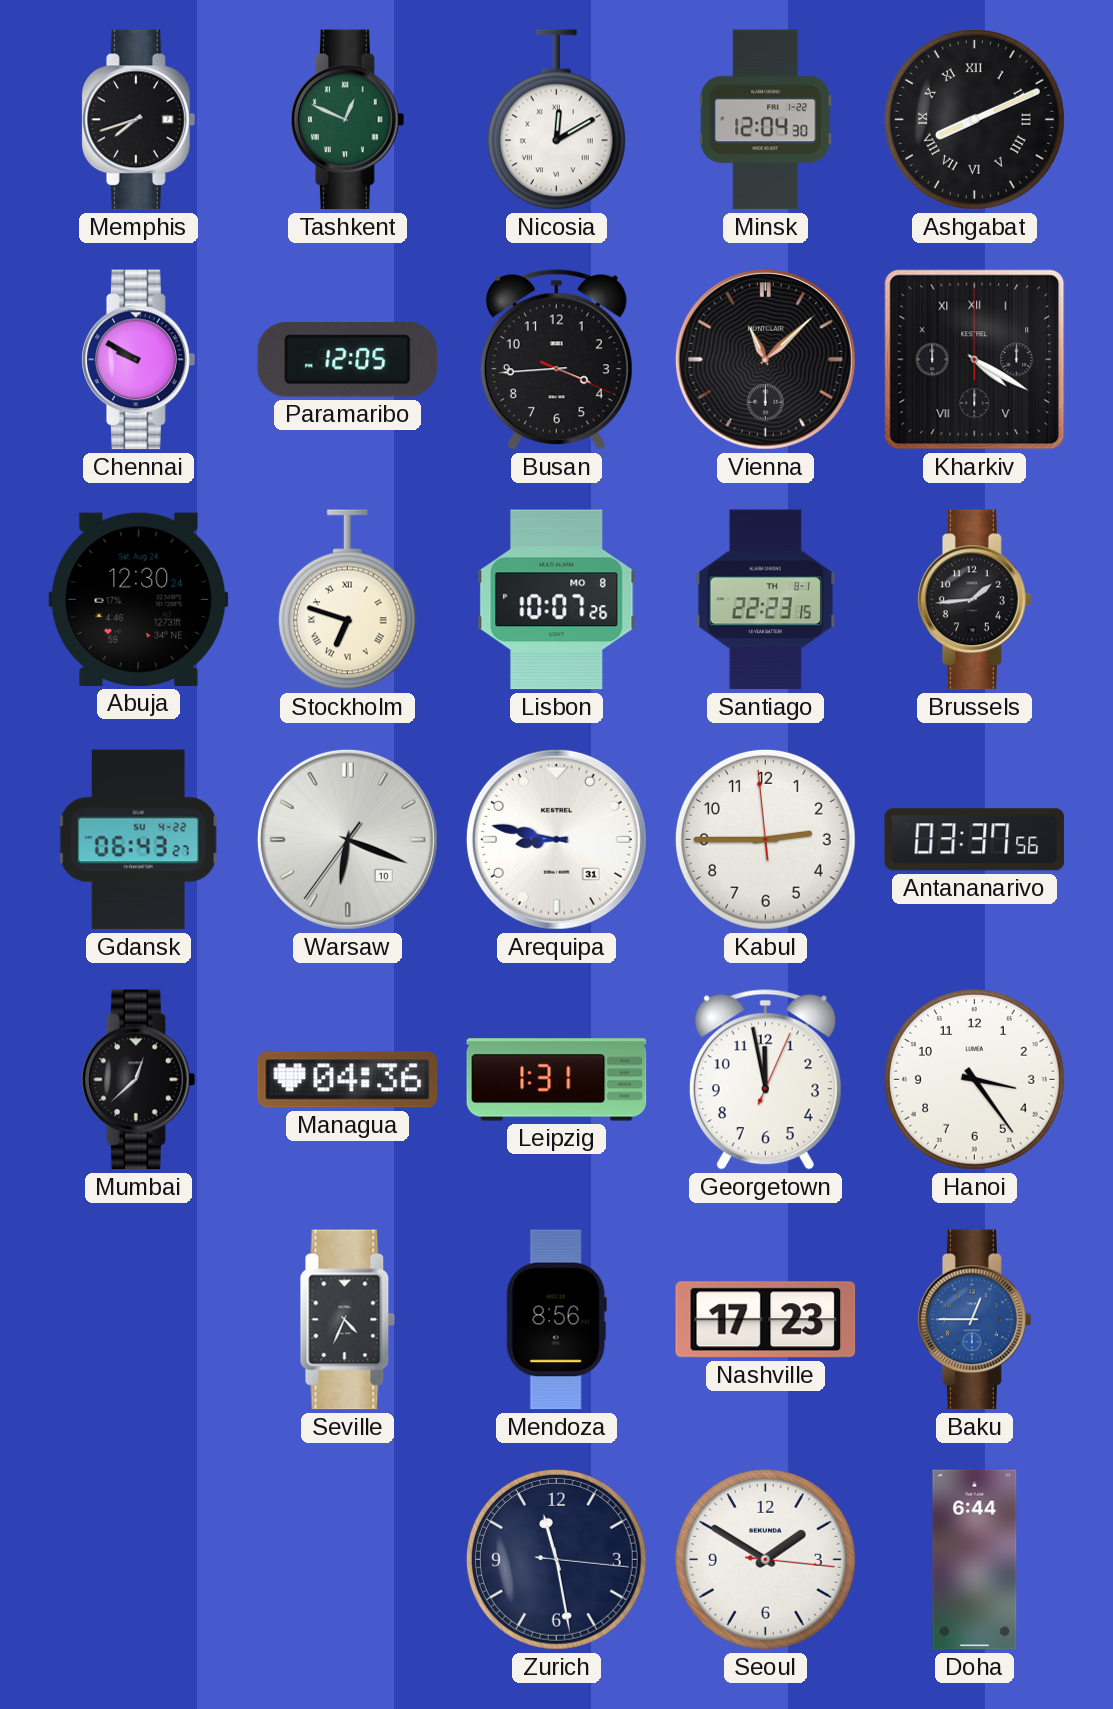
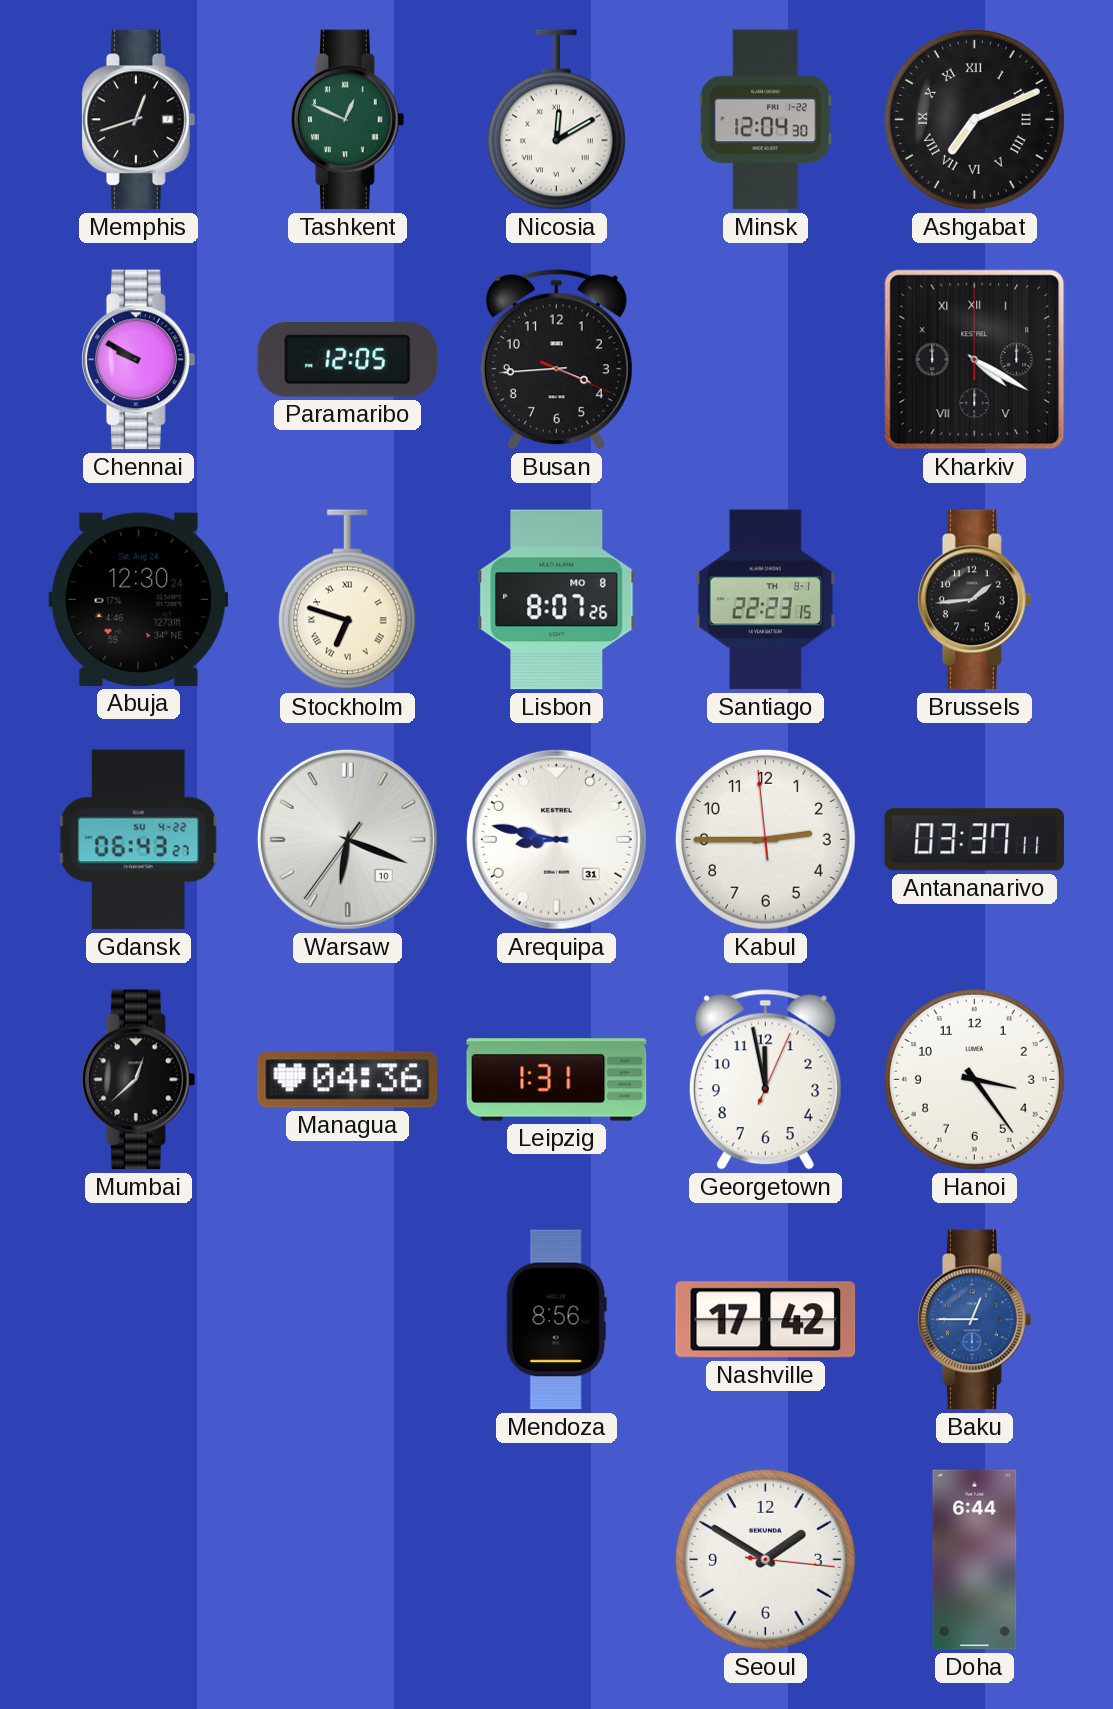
Memphis: 7:42 -> 12:42 (139, 120)
Ashgabat: 8:11 -> 7:11 (974, 119)
Vienna: 11:08 -> none (765, 359)
Lisbon: 10:07 -> 8:07 (557, 600)
Antananarivo: 03:37:56 -> 03:37:11 (975, 840)
Seville: 4:34 -> none (348, 1320)
Nashville: 17:23 -> 17:42 (766, 1320)
Zurich: 11:28 -> none (556, 1559)
